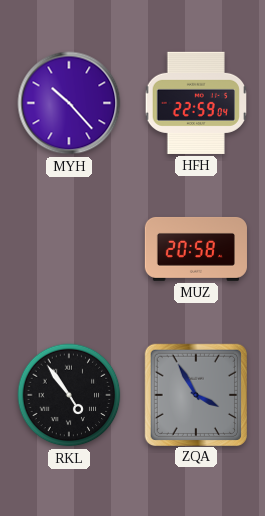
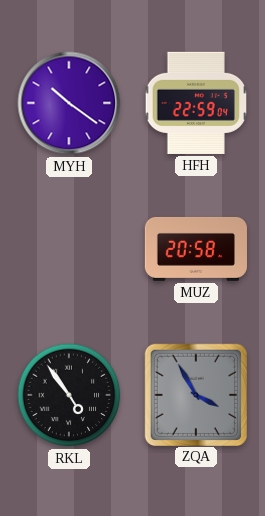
MYH: 10:23 -> 10:21 (69, 103)
